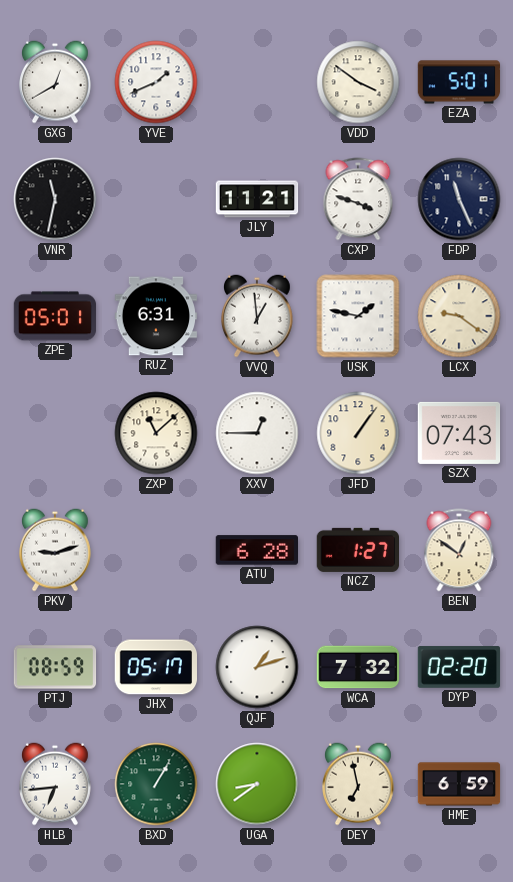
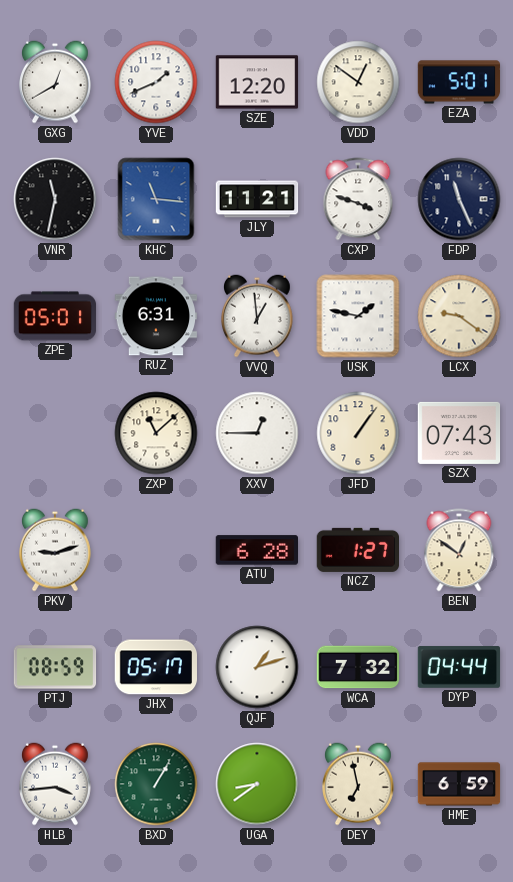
SZE: none -> 12:20 (257, 82)
VDD: 3:51 -> 12:51 (358, 82)
KHC: none -> 11:16 (156, 199)
DYP: 02:20 -> 04:44 (459, 667)
HLB: 6:44 -> 3:44 (56, 784)
